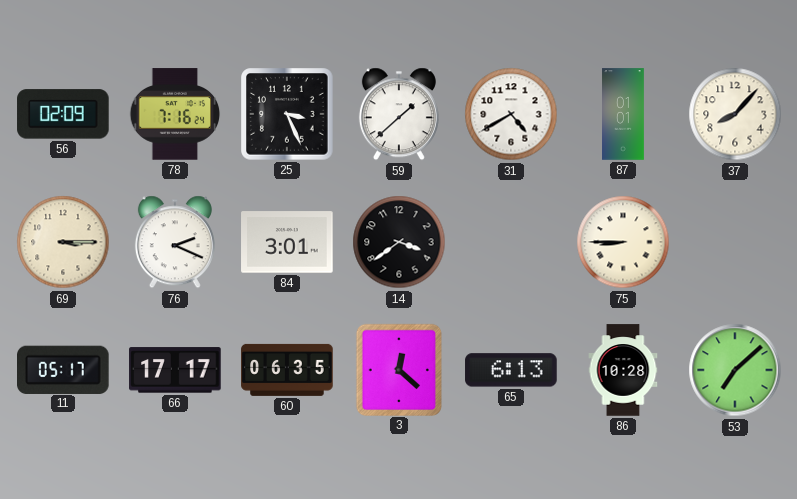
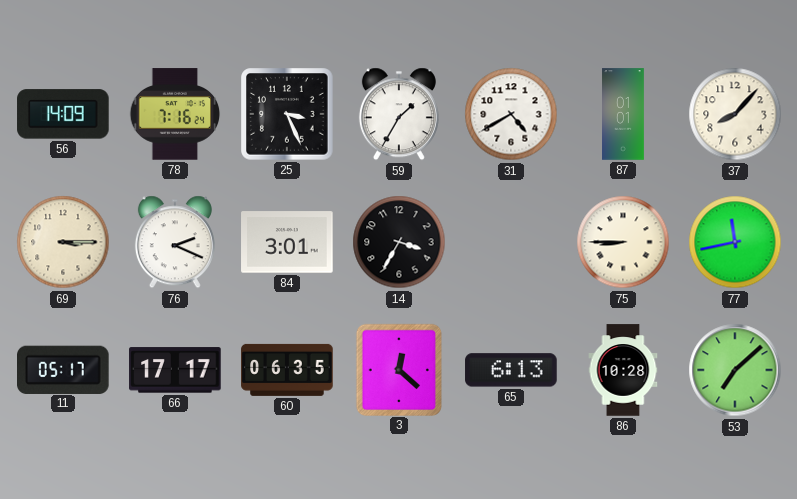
56: 02:09 -> 14:09 (63, 114)
59: 1:38 -> 1:35 (399, 114)
14: 3:39 -> 3:35 (399, 242)
77: none -> 11:43 (735, 242)
